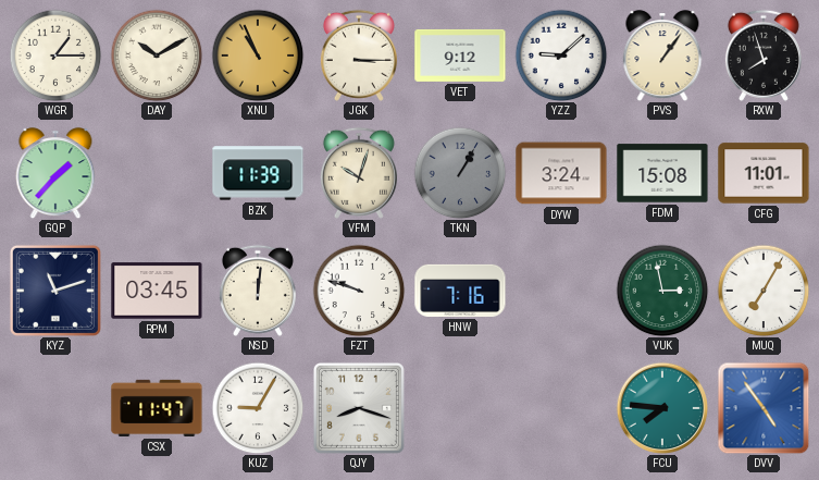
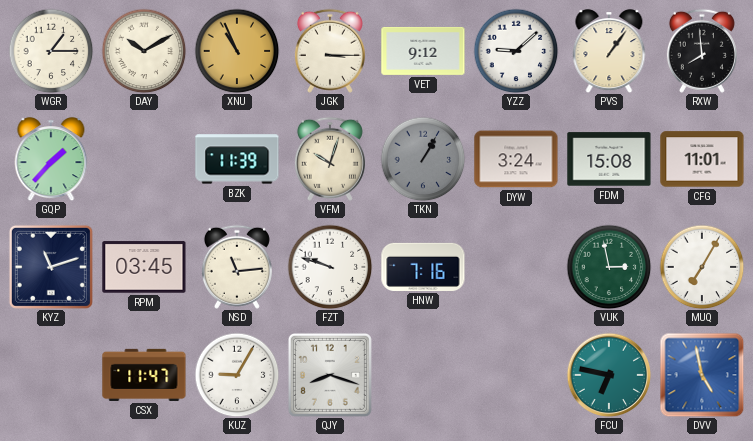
RXW: 7:57 -> 7:59 (702, 51)
NSD: 12:01 -> 11:14 (237, 267)
FCU: 7:46 -> 6:47 (609, 375)
DVV: 4:54 -> 4:58 (702, 375)
